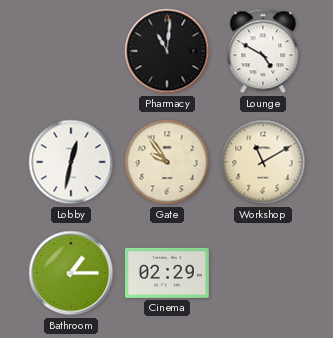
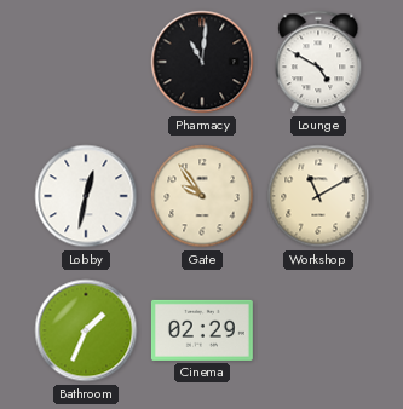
Bathroom: 1:15 -> 1:34 (86, 330)
